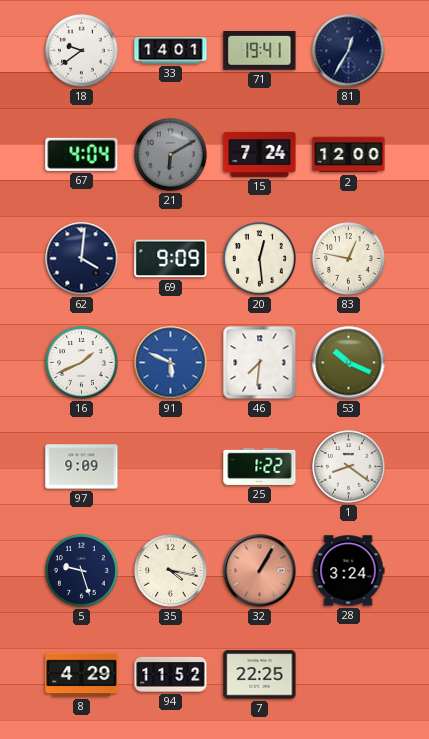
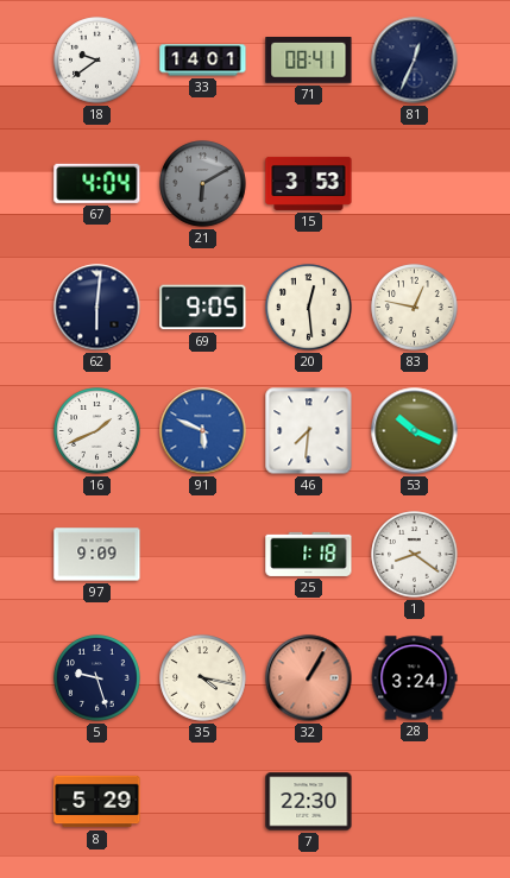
71: 19:41 -> 08:41 (309, 61)
81: 12:35 -> 12:34 (415, 61)
15: 7:24 -> 3:53 (309, 183)
2: 12:00 -> none (349, 155)
62: 4:01 -> 6:01 (97, 308)
69: 9:09 -> 9:05 (203, 308)
25: 1:22 -> 1:18 (309, 554)
8: 4:29 -> 5:29 (97, 802)
94: 11:52 -> none (171, 674)
7: 22:25 -> 22:30 (309, 802)
